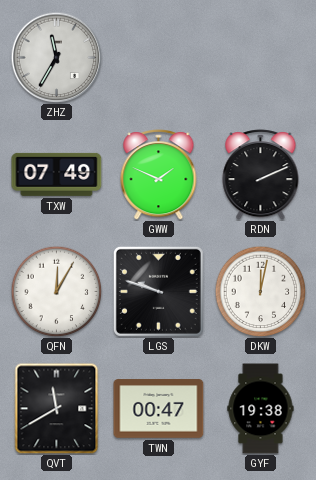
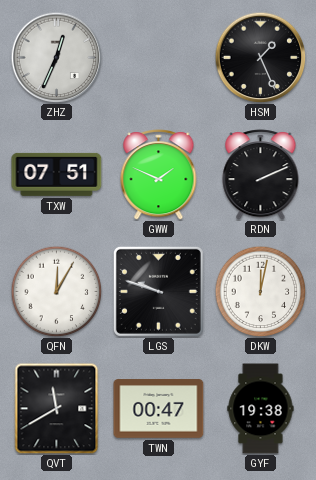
ZHZ: 11:35 -> 12:34 (56, 57)
HSM: none -> 1:26 (260, 57)
TXW: 07:49 -> 07:51 (57, 174)
